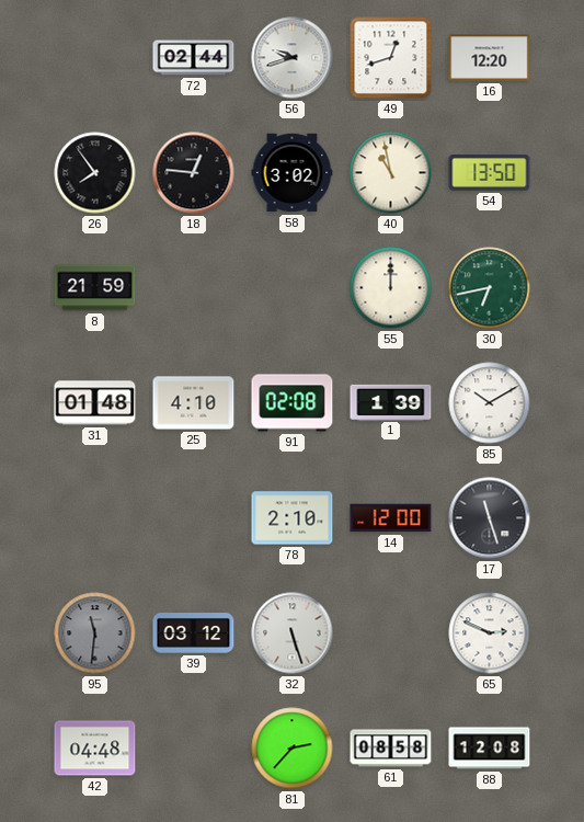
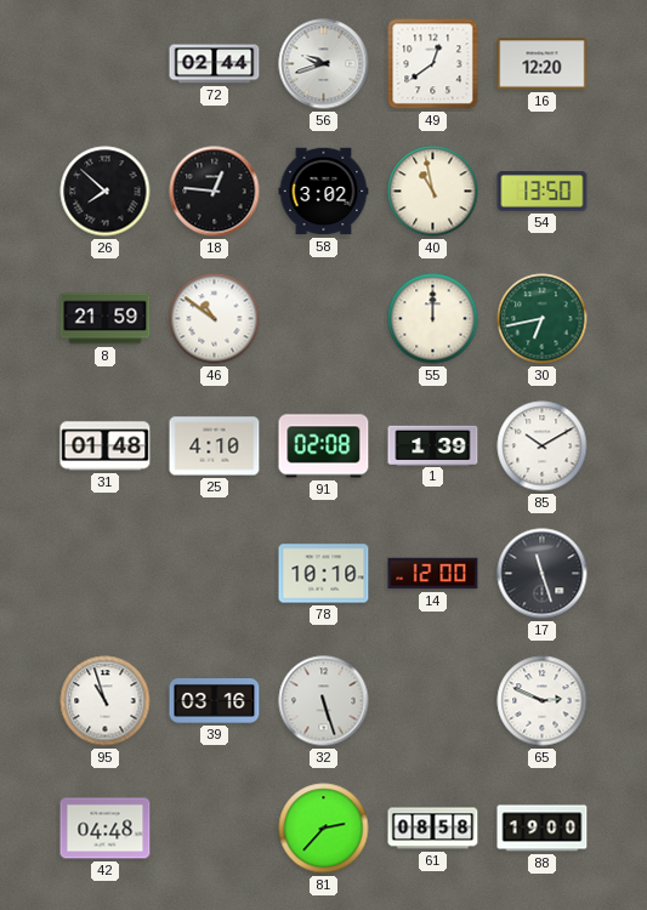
49: 12:42 -> 12:39 (433, 64)
26: 7:54 -> 7:52 (106, 192)
46: none -> 10:51 (215, 319)
78: 2:10 -> 10:10 (324, 574)
95: 11:31 -> 10:57 (106, 701)
95 dial: grey -> white (106, 701)
39: 03:12 -> 03:16 (215, 701)
88: 12:08 -> 19:00 (543, 829)
